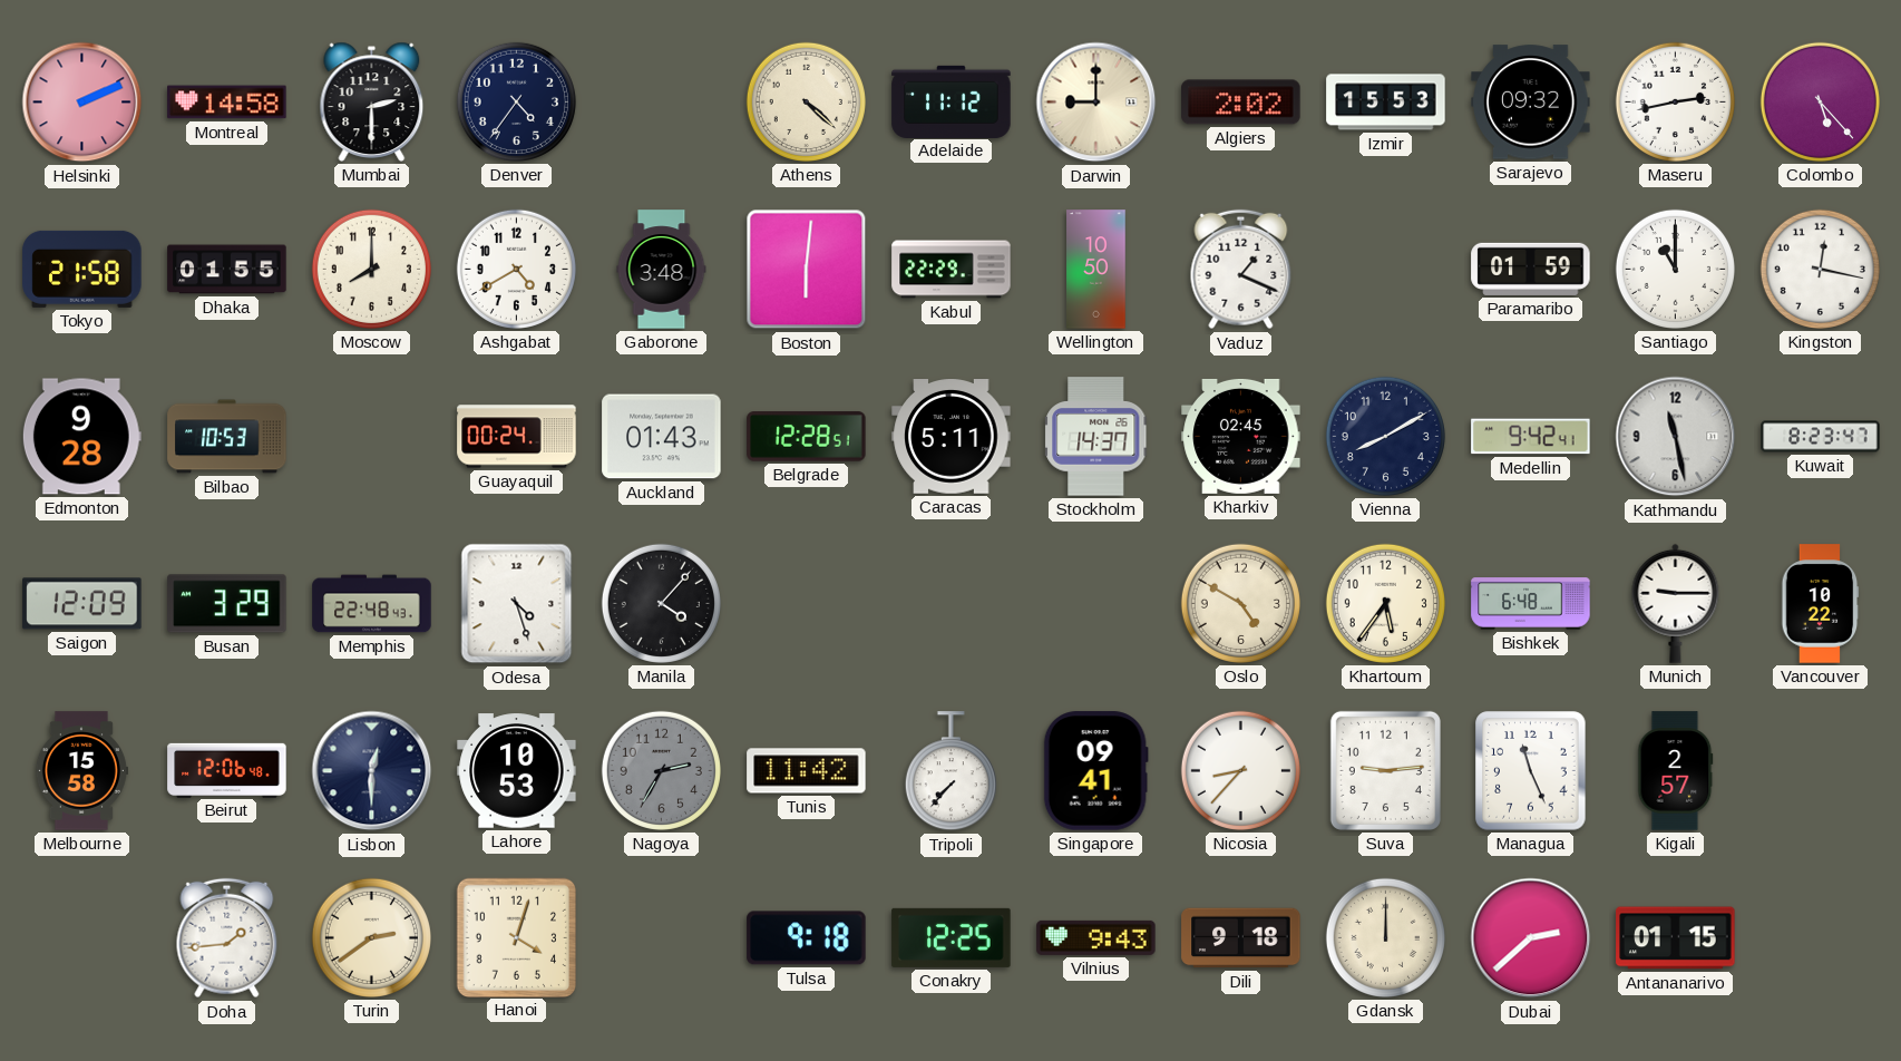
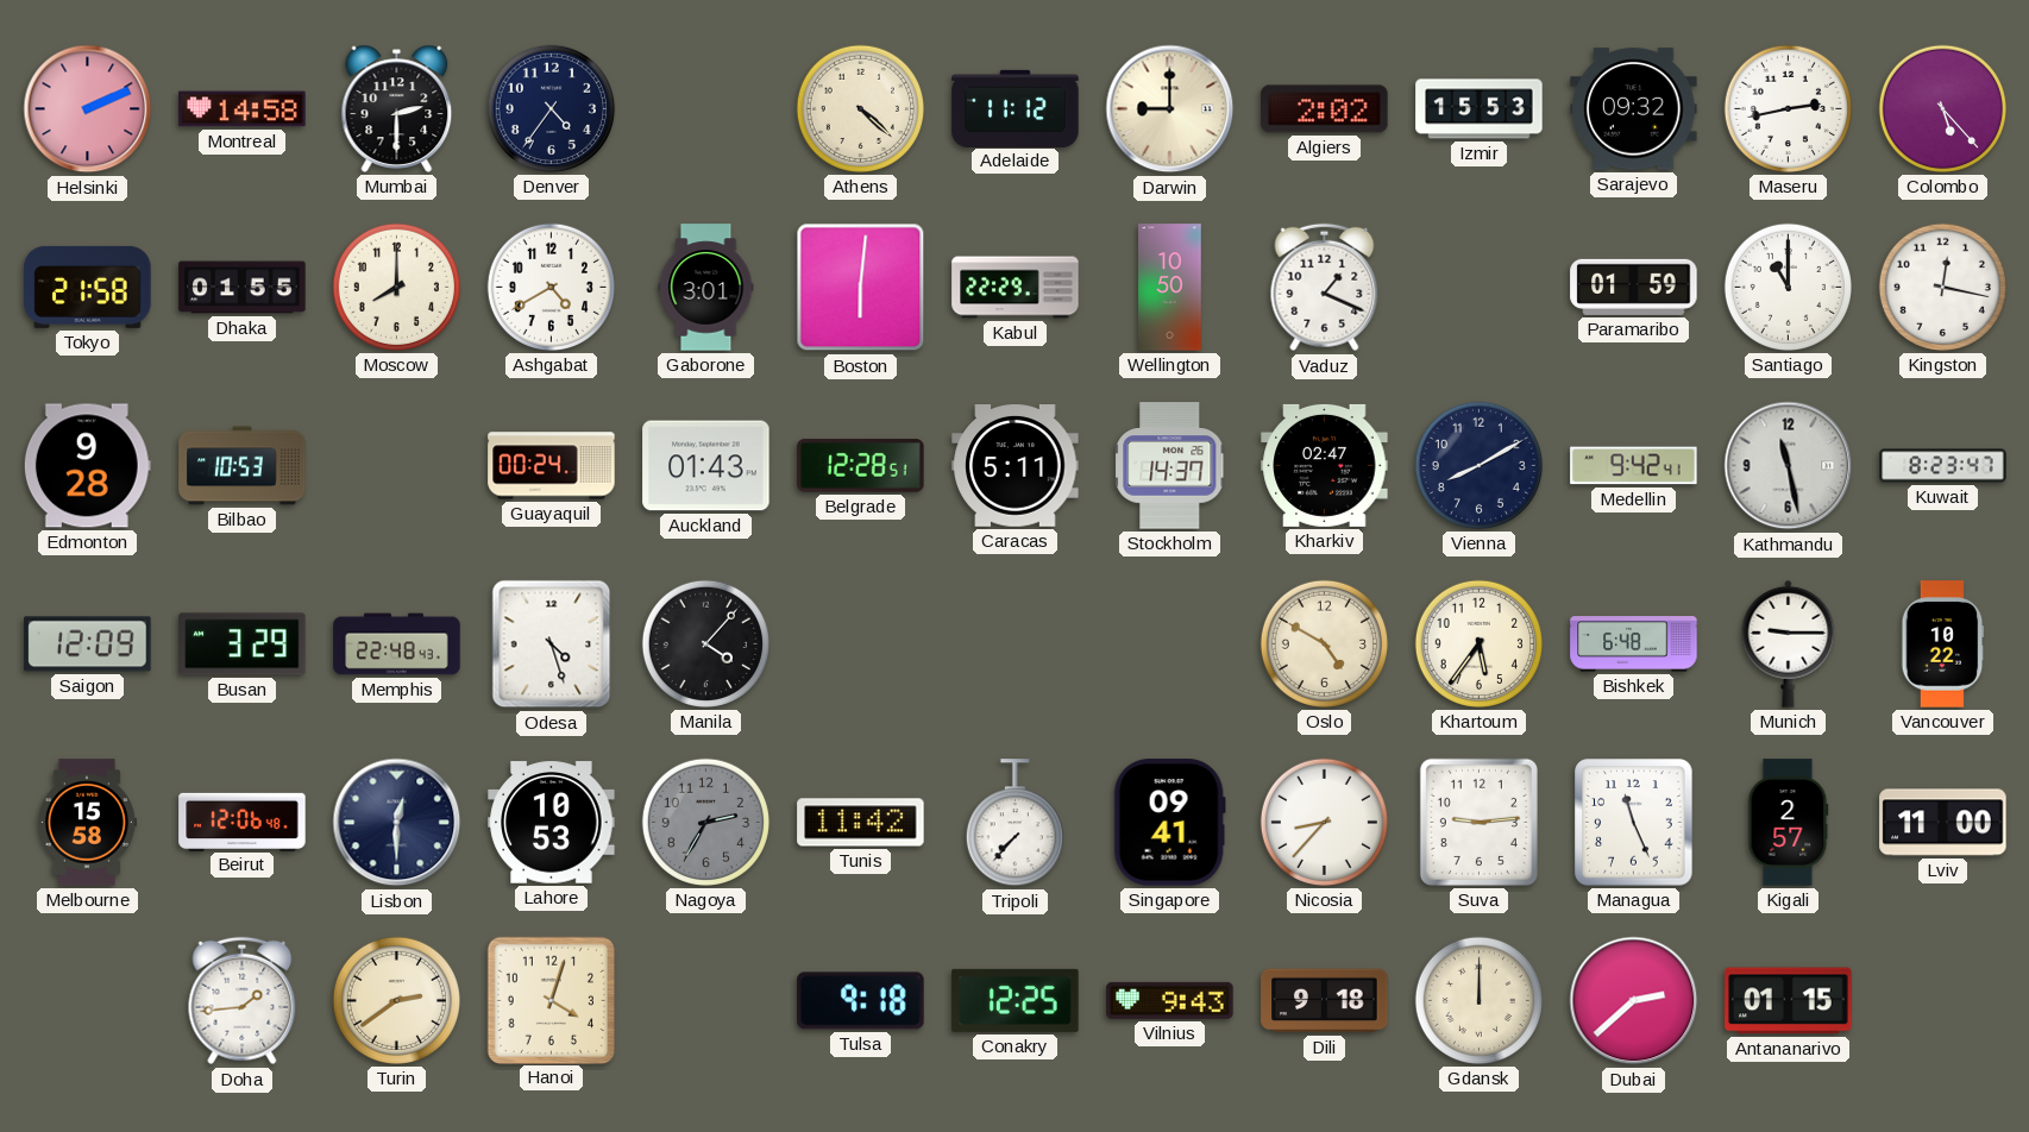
Gaborone: 3:48 -> 3:01 (706, 288)
Kharkiv: 02:45 -> 02:47 (1325, 465)
Lviv: none -> 11:00 (1943, 823)
